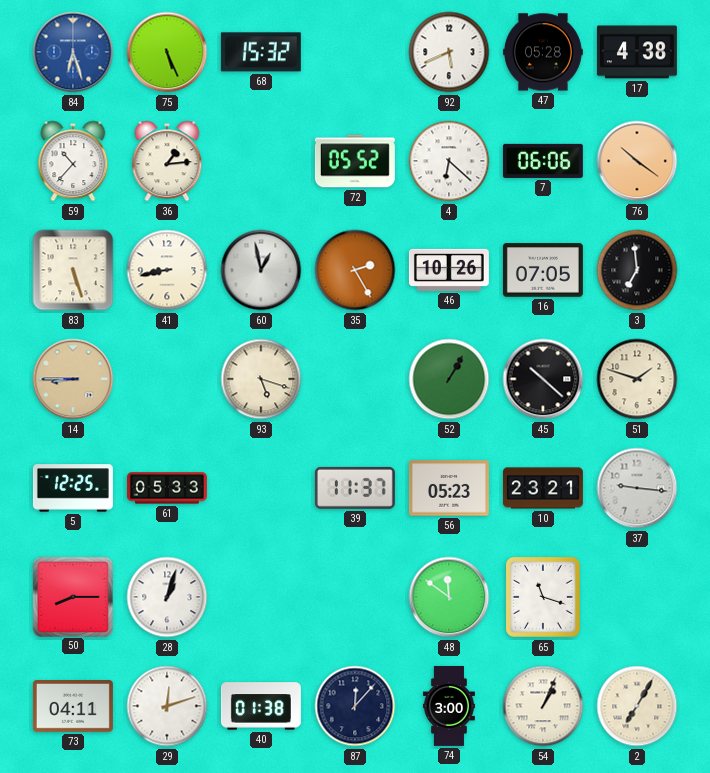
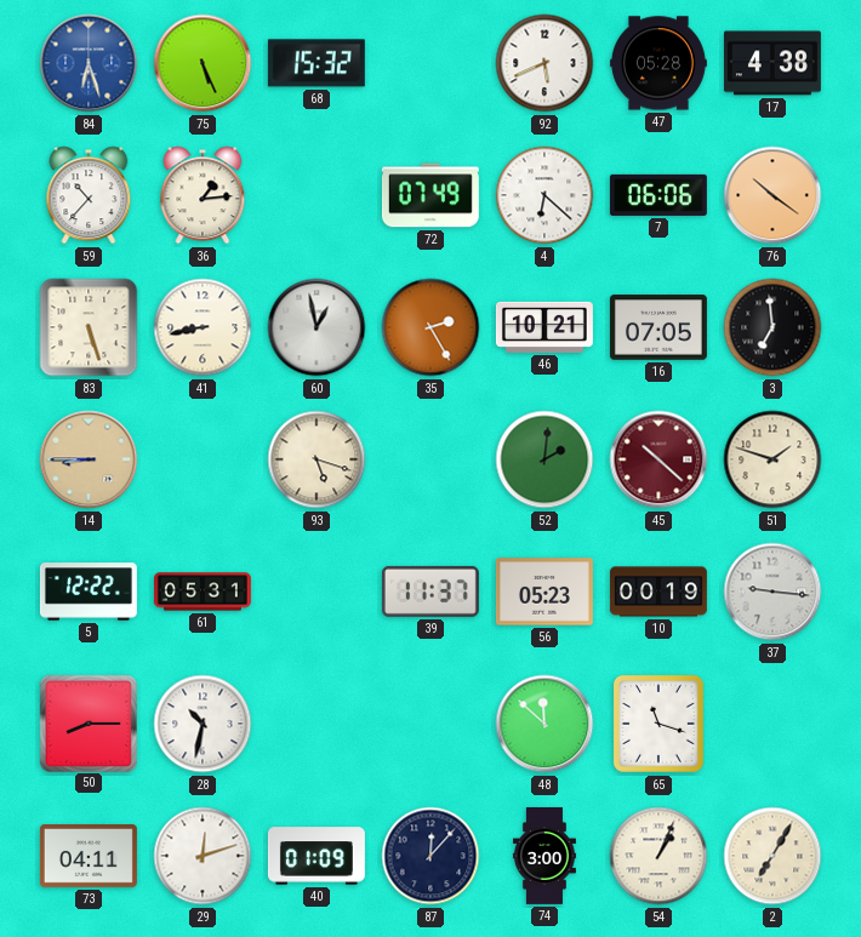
72: 05:52 -> 07:49 (430, 195)
46: 10:26 -> 10:21 (544, 327)
52: 1:05 -> 2:01 (544, 459)
45 dial: black -> burgundy (658, 459)
5: 12:25 -> 12:22 (89, 592)
61: 05:33 -> 05:31 (203, 592)
10: 23:21 -> 00:19 (658, 592)
28: 1:03 -> 10:32 (203, 724)
48: 11:51 -> 11:52 (544, 724)
40: 01:38 -> 01:09 (317, 856)
